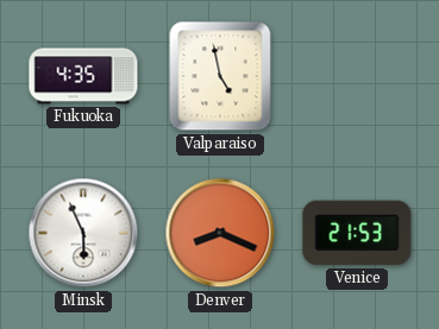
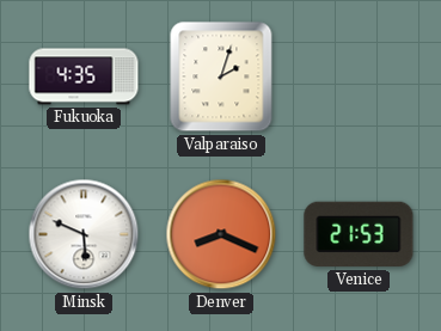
Valparaiso: 4:58 -> 2:03 (221, 76)
Minsk: 5:56 -> 5:49 (84, 234)
